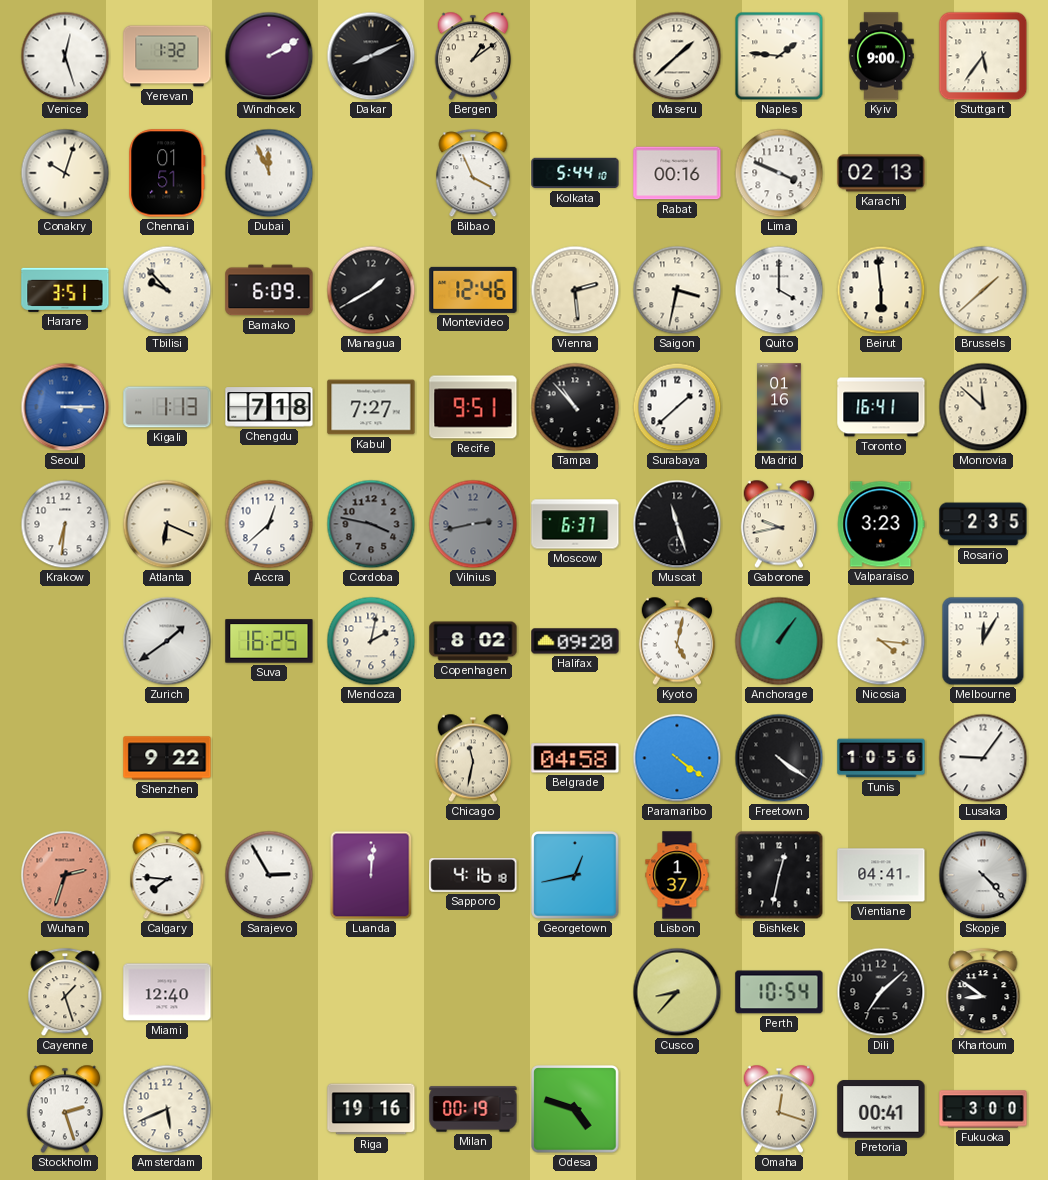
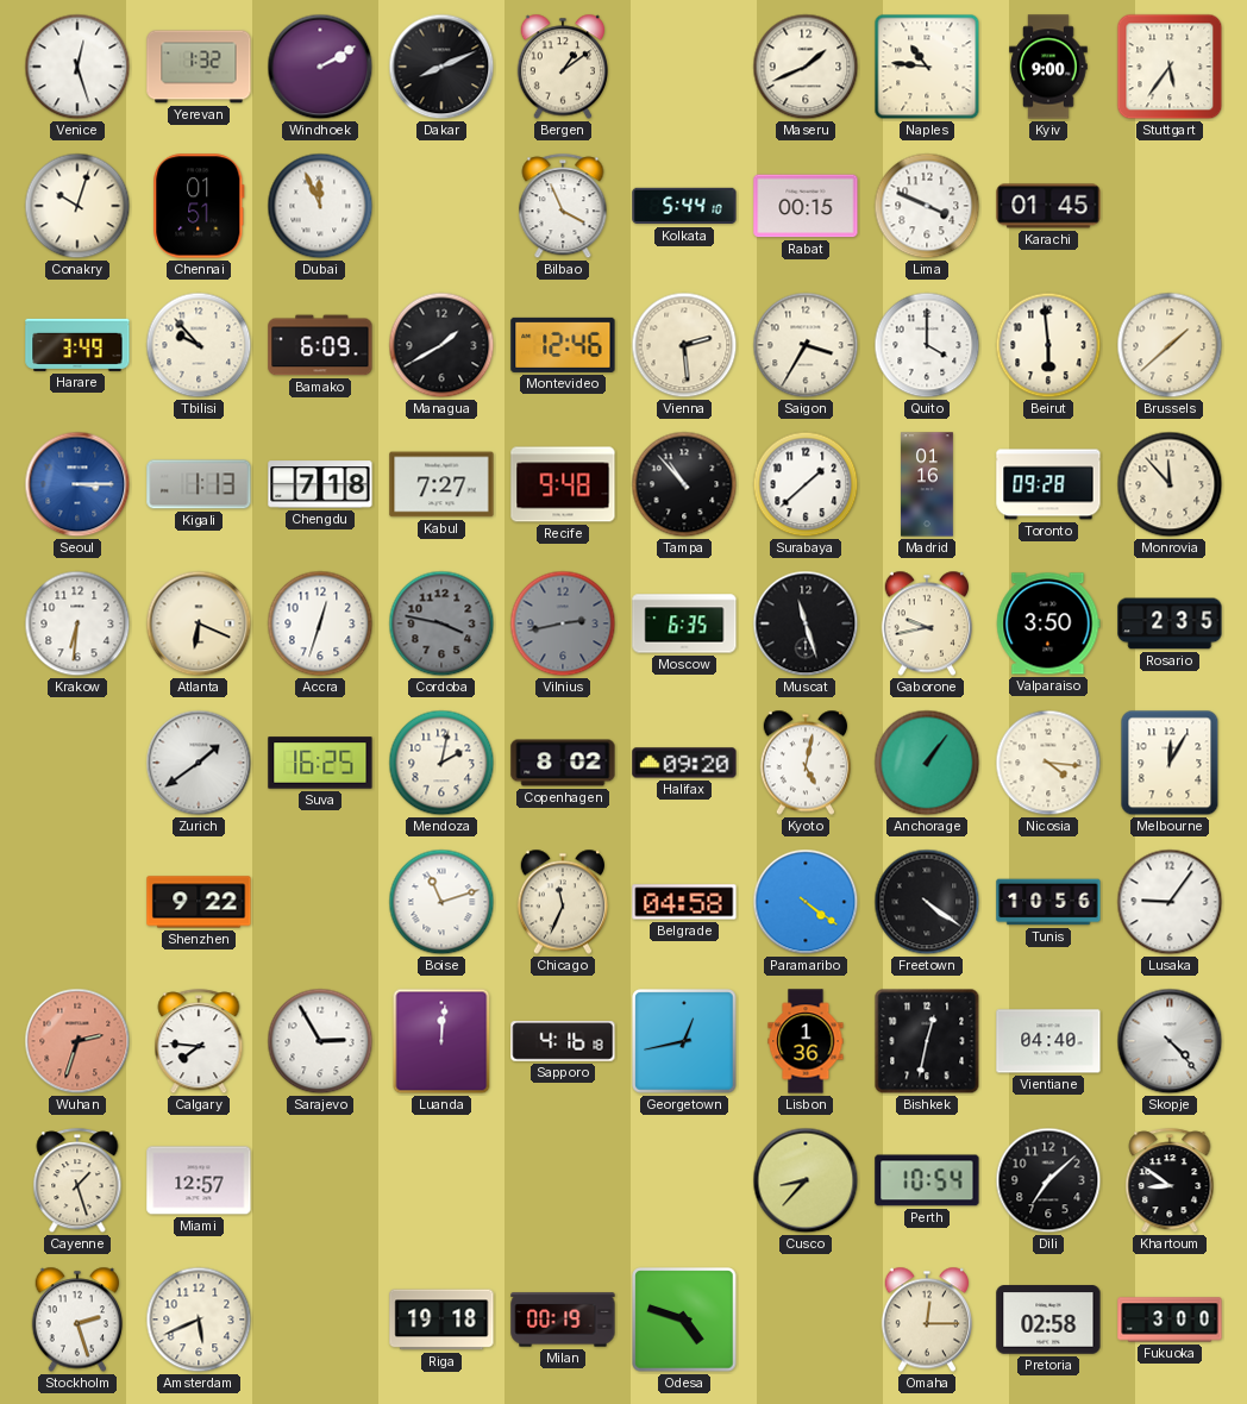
Maseru: 1:38 -> 1:41 (806, 67)
Naples: 1:46 -> 10:46 (927, 67)
Rabat: 00:16 -> 00:15 (806, 206)
Karachi: 02:13 -> 01:45 (1048, 206)
Harare: 3:51 -> 3:49 (77, 345)
Saigon: 3:32 -> 3:35 (806, 345)
Recife: 9:51 -> 9:48 (563, 484)
Toronto: 16:41 -> 09:28 (1048, 484)
Monrovia: 11:52 -> 11:53 (1170, 484)
Accra: 12:38 -> 12:33 (320, 623)
Moscow: 6:37 -> 6:35 (684, 623)
Valparaiso: 3:23 -> 3:50 (1048, 623)
Boise: none -> 11:12 (441, 902)
Chicago: 11:32 -> 11:34 (562, 902)
Lisbon: 1:37 -> 1:36 (806, 1041)
Vientiane: 04:41 -> 04:40 (1048, 1041)
Miami: 12:40 -> 12:57 (199, 1180)
Riga: 19:16 -> 19:18 (441, 1320)
Omaha: 12:18 -> 12:15 (926, 1320)
Pretoria: 00:41 -> 02:58 (1048, 1320)
